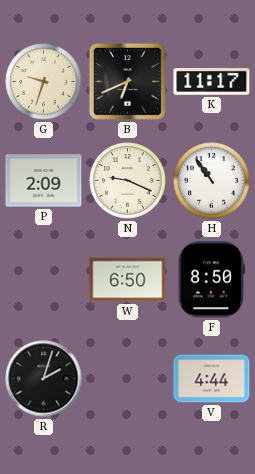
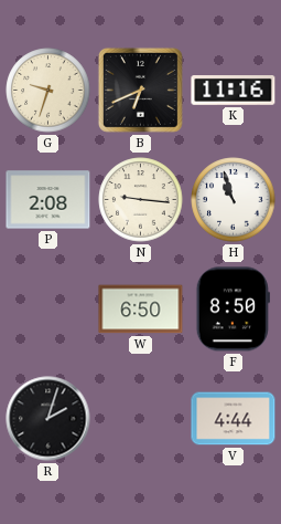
K: 11:17 -> 11:16 (234, 91)
P: 2:09 -> 2:08 (48, 200)
N: 9:19 -> 9:16 (141, 200)
H: 10:54 -> 10:57 (234, 200)
